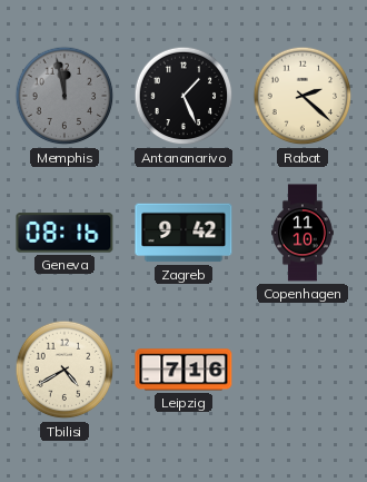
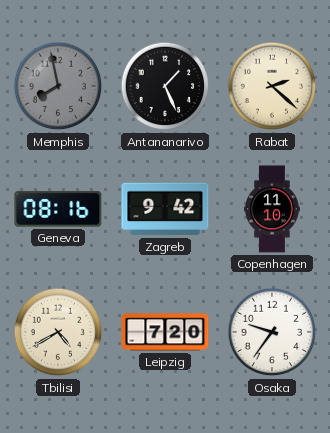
Memphis: 11:58 -> 7:58 (58, 86)
Leipzig: 7:16 -> 7:20 (165, 332)
Osaka: none -> 9:36 (272, 332)
